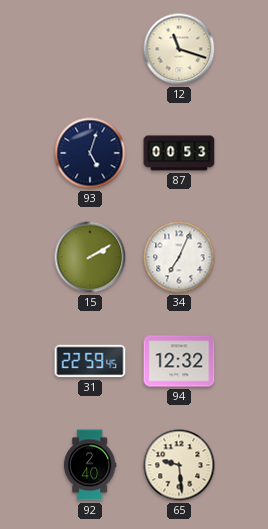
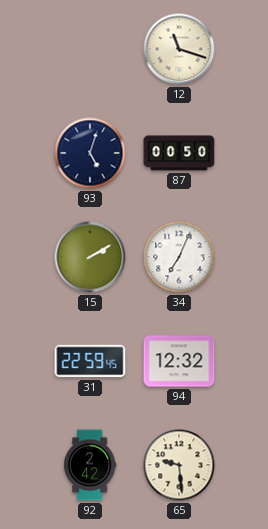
87: 00:53 -> 00:50 (179, 153)
92: 2:40 -> 2:42 (90, 465)
